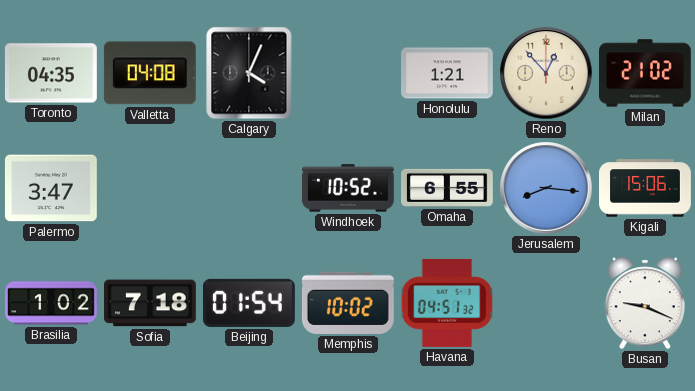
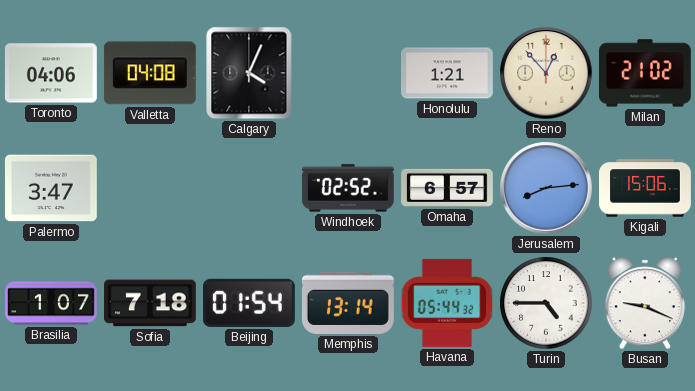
Toronto: 04:35 -> 04:06 (51, 73)
Windhoek: 10:52 -> 02:52 (348, 188)
Omaha: 6:55 -> 6:57 (448, 188)
Jerusalem: 8:16 -> 8:14 (546, 188)
Brasilia: 1:02 -> 1:07 (52, 303)
Memphis: 10:02 -> 13:14 (348, 303)
Havana: 04:51 -> 05:44 (447, 303)
Turin: none -> 4:45 (546, 303)
